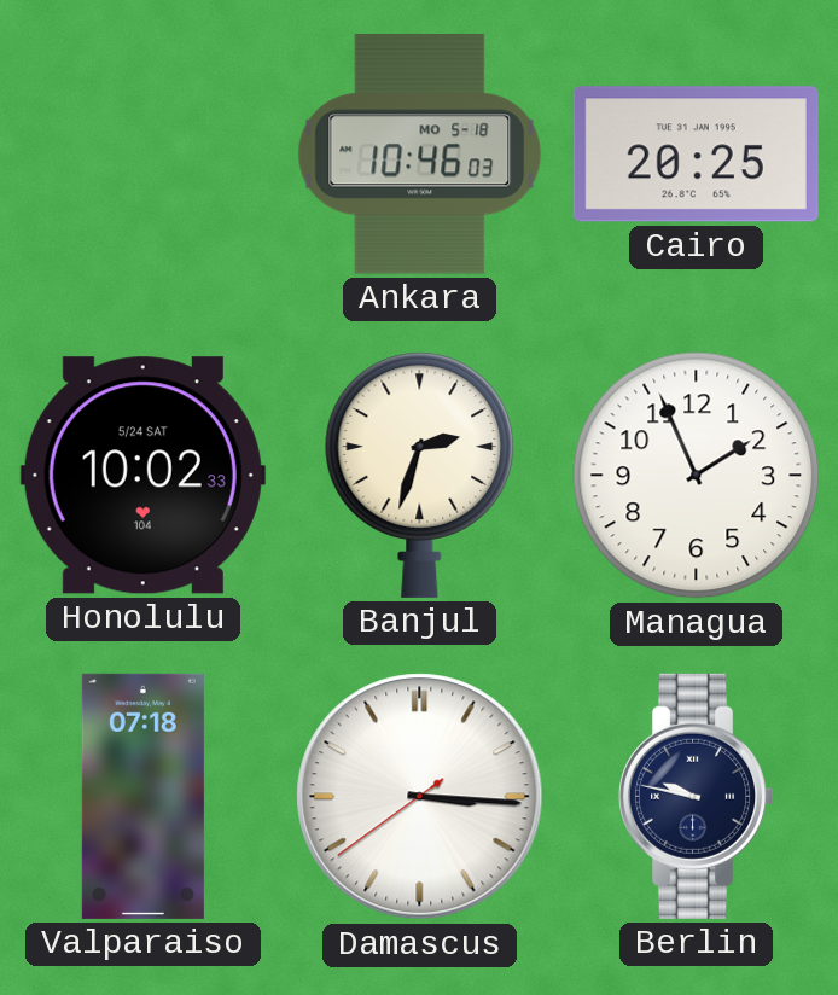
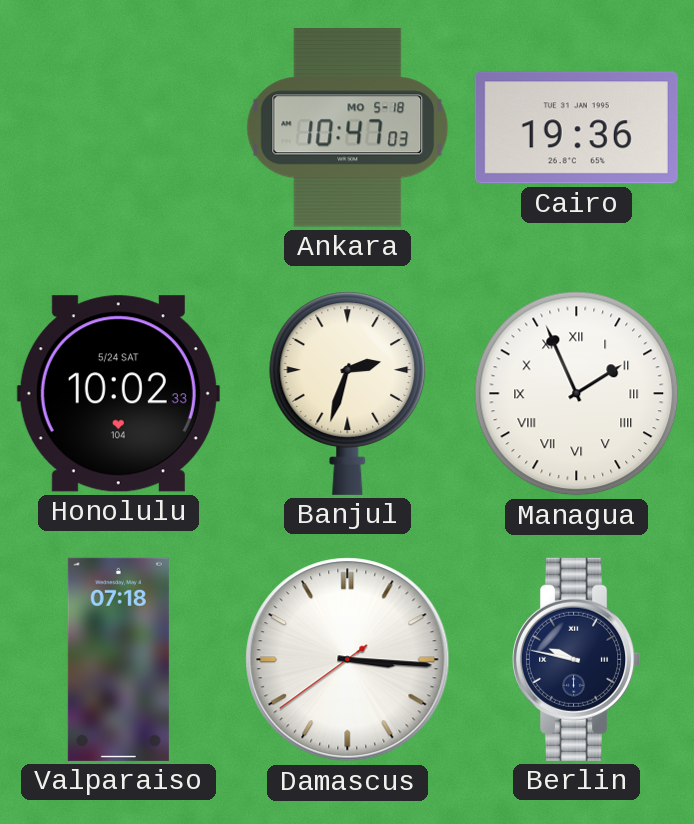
Ankara: 10:46 -> 10:47 (348, 128)
Cairo: 20:25 -> 19:36 (576, 128)
Managua numerals: Arabic -> Roman (577, 394)
